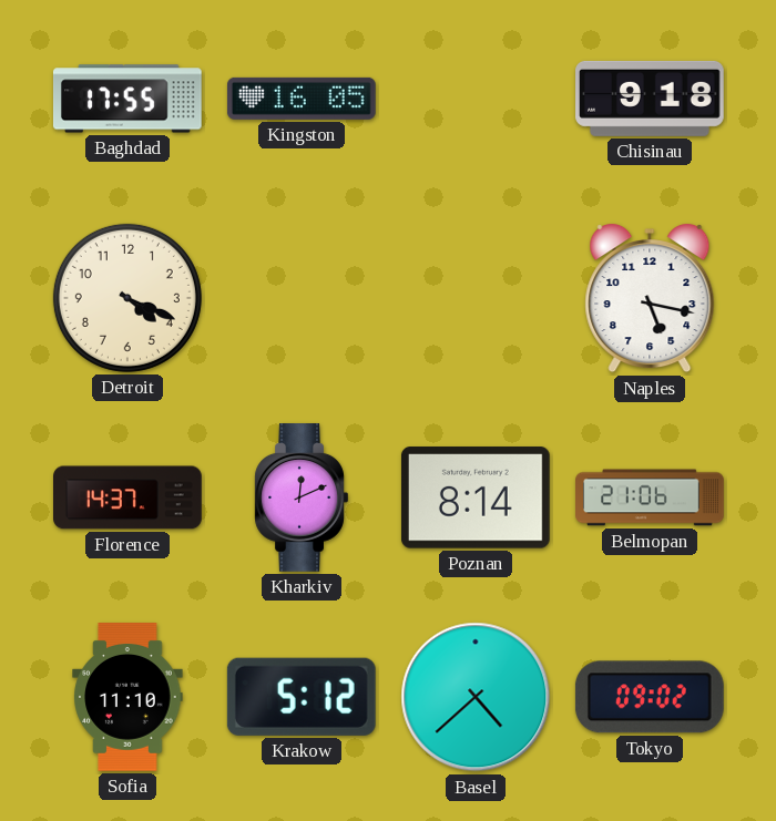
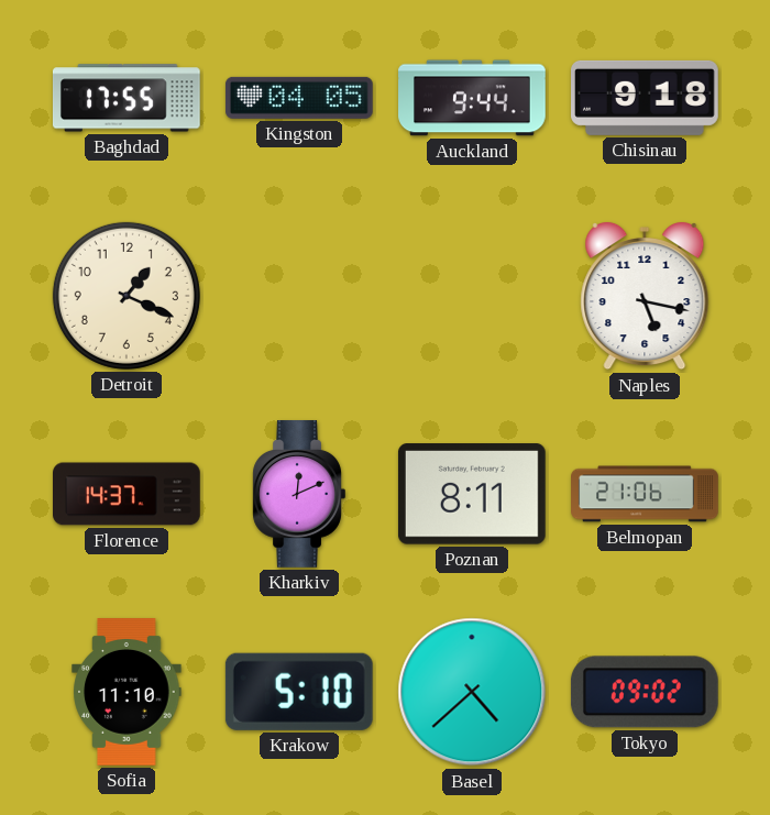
Kingston: 16:05 -> 04:05 (299, 98)
Auckland: none -> 9:44 (472, 98)
Detroit: 4:19 -> 1:19 (127, 296)
Poznan: 8:14 -> 8:11 (472, 494)
Krakow: 5:12 -> 5:10 (299, 692)
